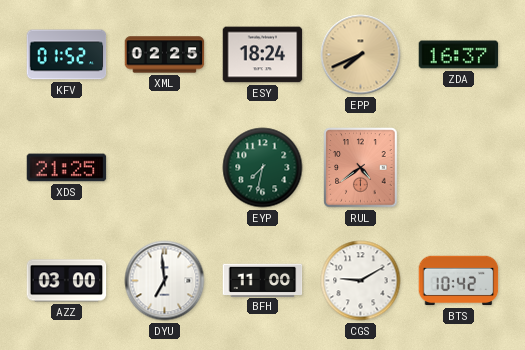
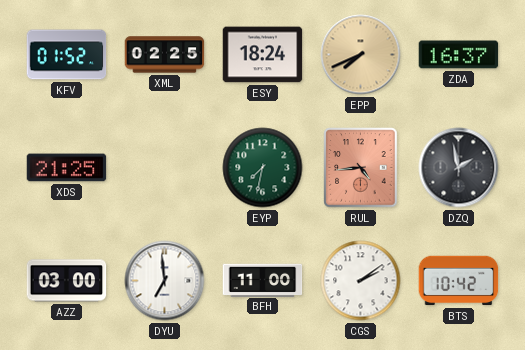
RUL: 4:39 -> 4:44 (361, 168)
DZQ: none -> 1:58 (459, 168)
CGS: 9:10 -> 2:09 (361, 281)
